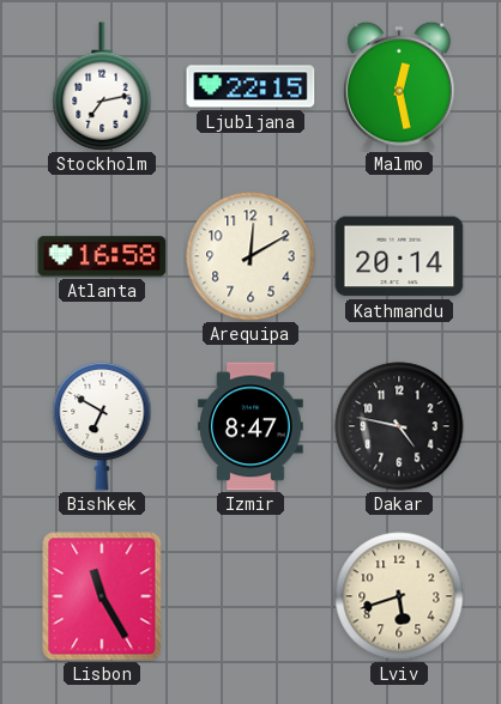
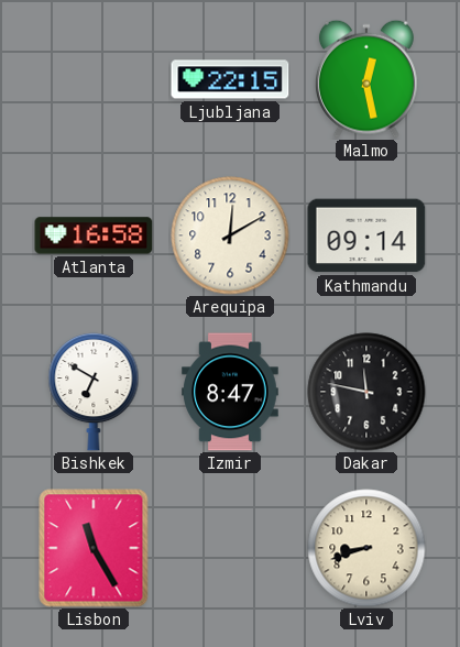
Stockholm: 7:13 -> none (102, 86)
Kathmandu: 20:14 -> 09:14 (366, 235)
Dakar: 4:47 -> 11:47 (366, 392)
Lviv: 5:42 -> 8:42 (366, 548)
